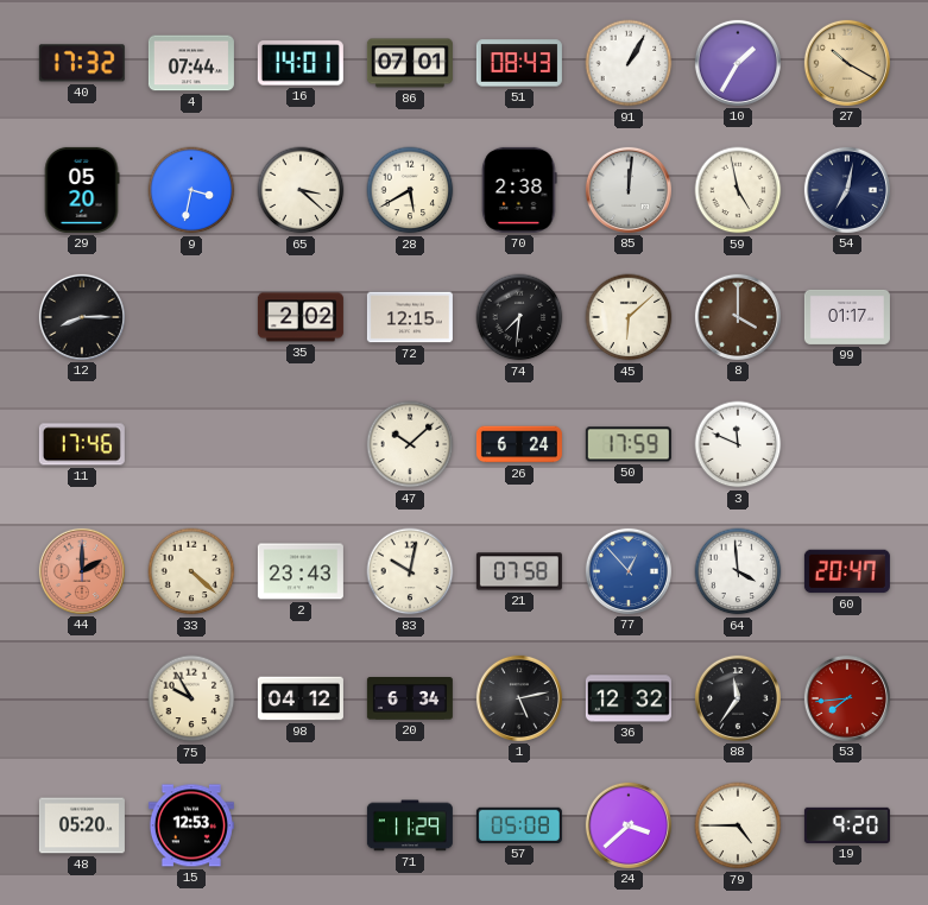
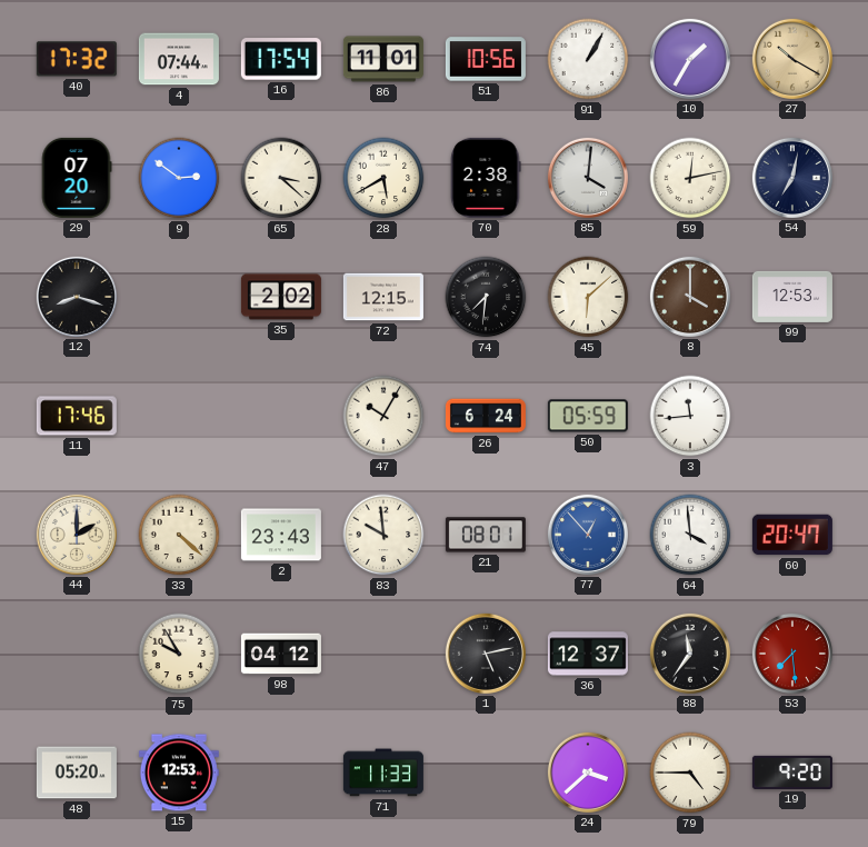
16: 14:01 -> 17:54 (281, 59)
86: 07:01 -> 11:01 (383, 59)
51: 08:43 -> 10:56 (486, 59)
29: 05:20 -> 07:20 (77, 178)
9: 3:32 -> 2:51 (179, 178)
85: 12:01 -> 4:01 (588, 178)
59: 4:58 -> 12:13 (690, 178)
12: 8:15 -> 8:18 (77, 297)
99: 01:17 -> 12:53 (792, 297)
47: 10:08 -> 10:05 (383, 416)
50: 17:59 -> 05:59 (588, 416)
3: 11:49 -> 11:44 (690, 416)
44 dial: salmon -> cream (77, 535)
83: 10:02 -> 9:59 (383, 535)
21: 07:58 -> 08:01 (486, 535)
20: 6:34 -> none (410, 700)
36: 12:32 -> 12:37 (588, 654)
53: 7:44 -> 7:29 (792, 654)
71: 11:29 -> 11:33 (383, 773)
57: 05:08 -> none (519, 825)
